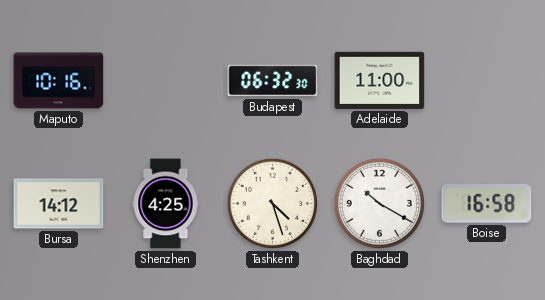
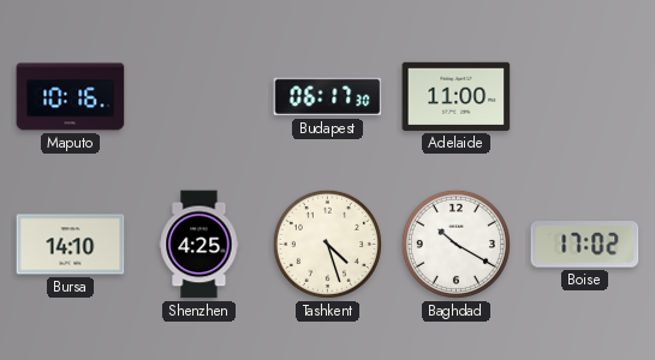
Budapest: 06:32 -> 06:17 (328, 97)
Bursa: 14:12 -> 14:10 (71, 245)
Boise: 16:58 -> 17:02 (585, 245)
